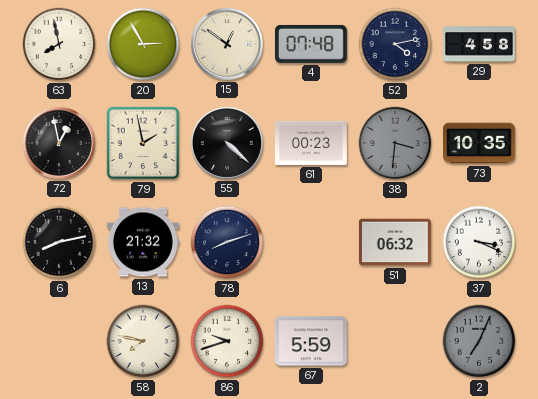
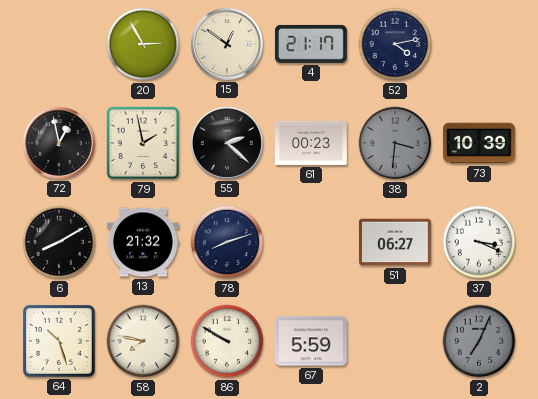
63: 7:58 -> none (59, 44)
4: 07:48 -> 21:17 (311, 44)
29: 4:58 -> none (480, 44)
55: 4:22 -> 2:22 (227, 143)
73: 10:35 -> 10:39 (479, 143)
6: 8:13 -> 8:10 (59, 242)
51: 06:32 -> 06:27 (395, 242)
64: none -> 10:27 (59, 341)
86: 9:42 -> 9:50 (227, 341)
